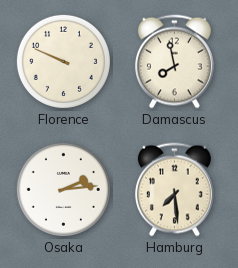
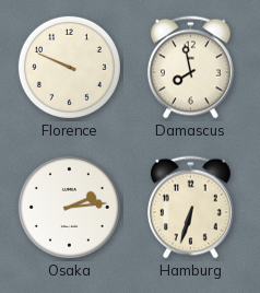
Hamburg: 7:29 -> 6:33 (190, 208)
